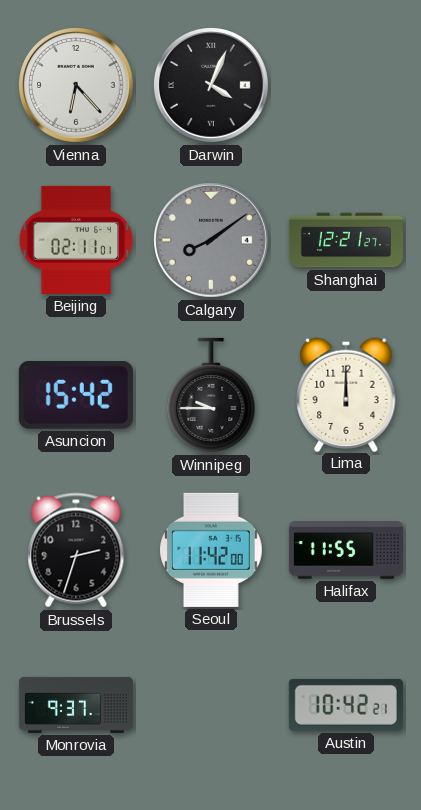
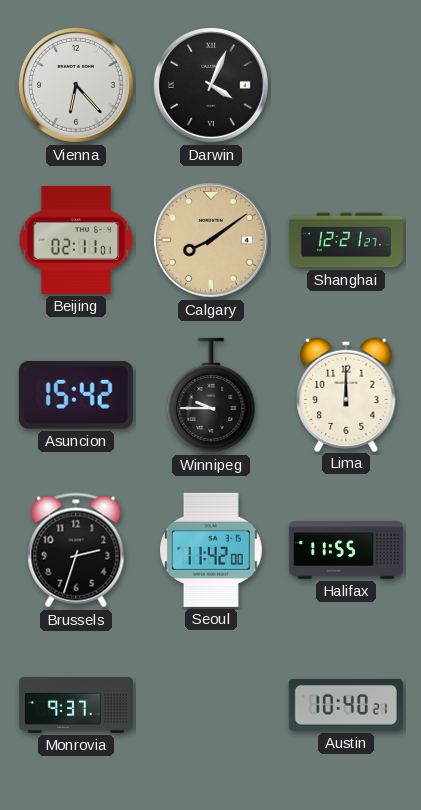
Calgary dial: grey -> champagne (212, 241)
Austin: 10:42 -> 10:40 (346, 705)
